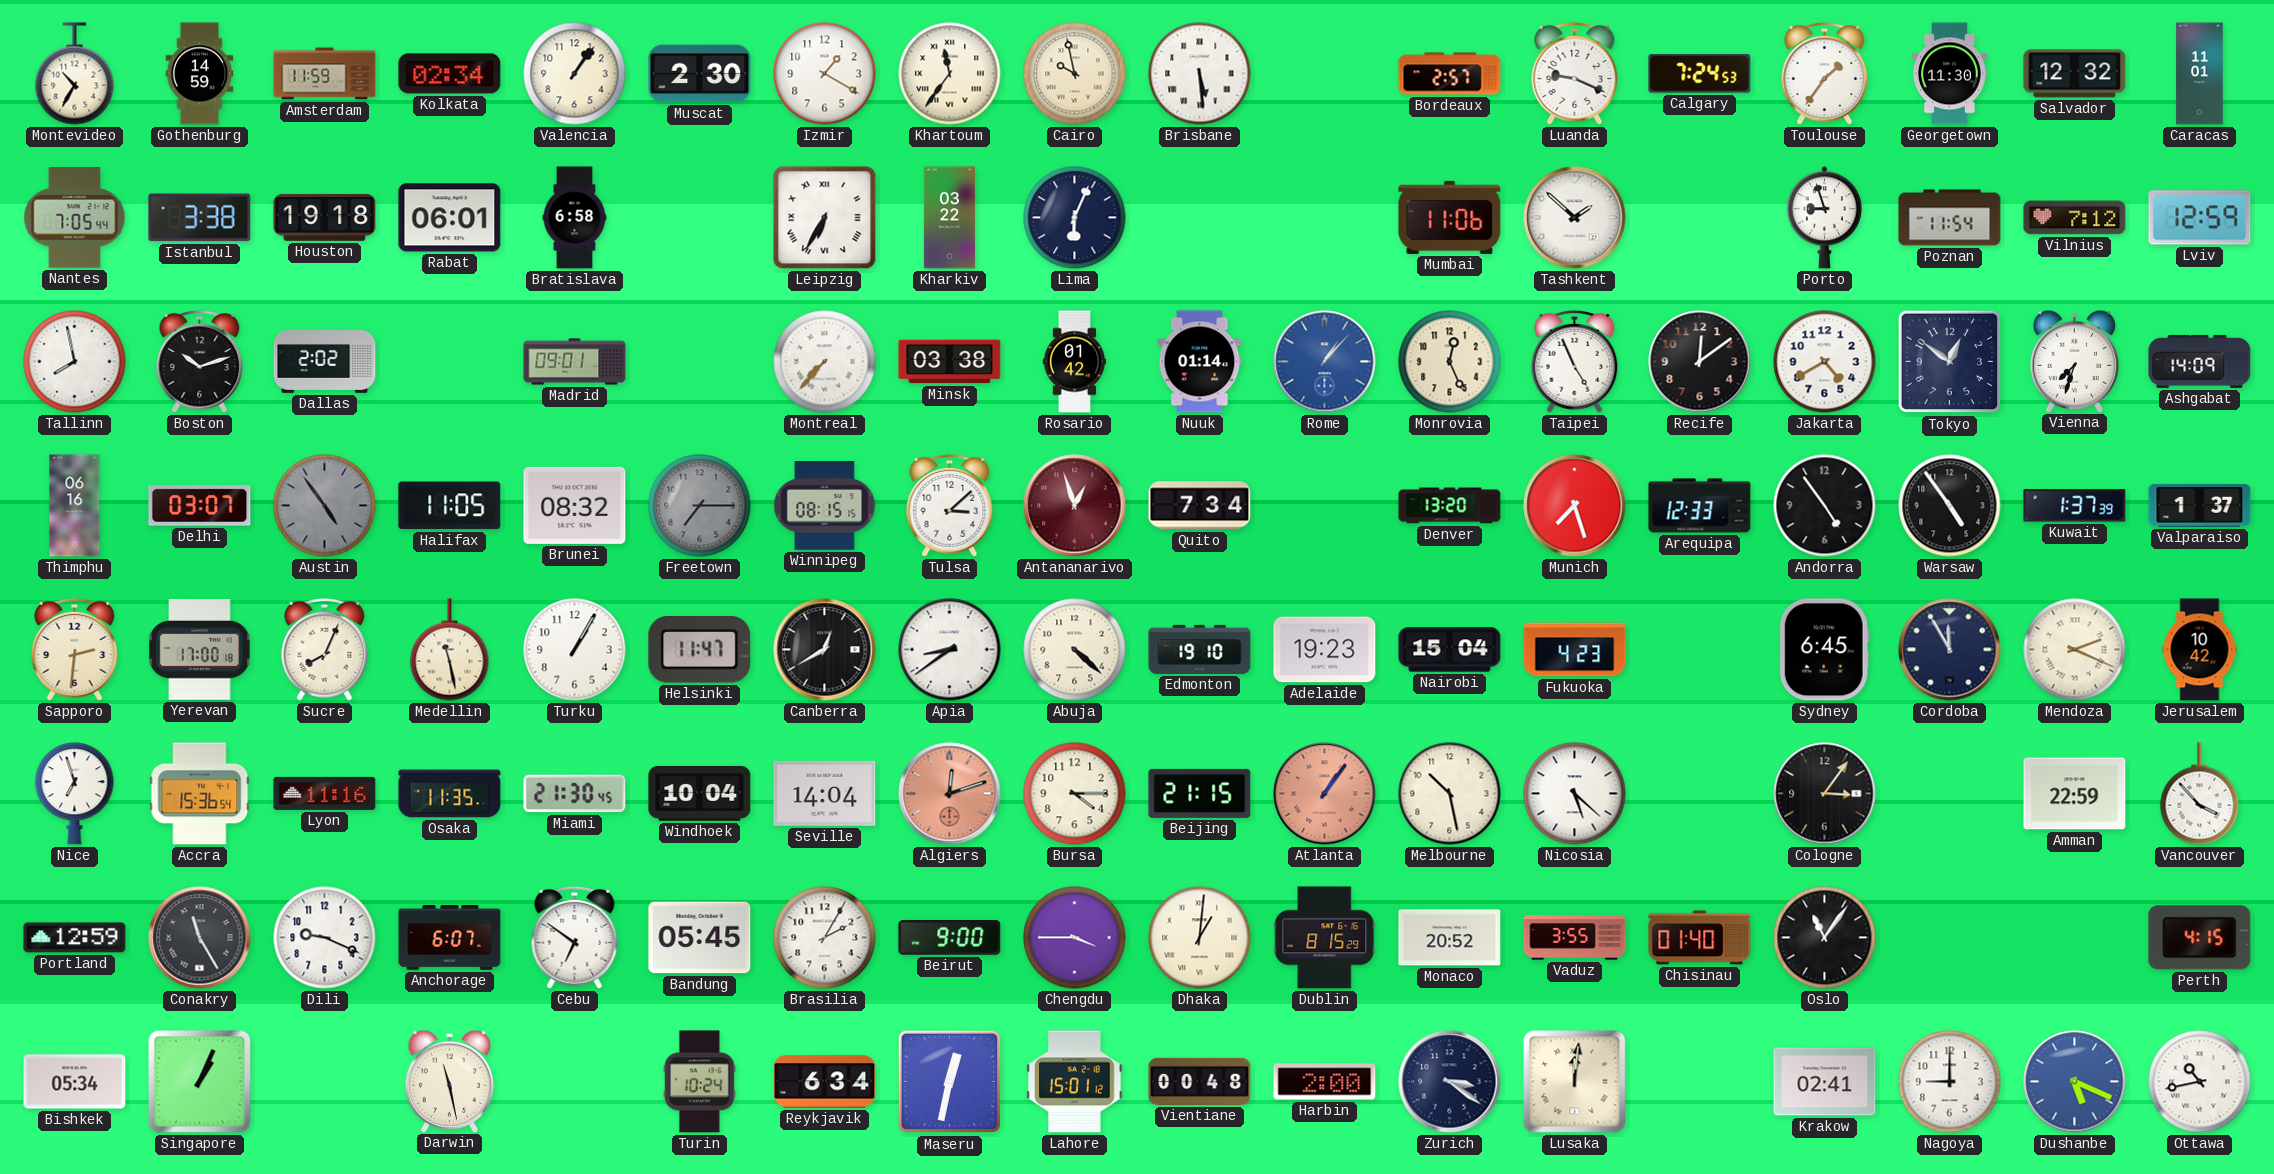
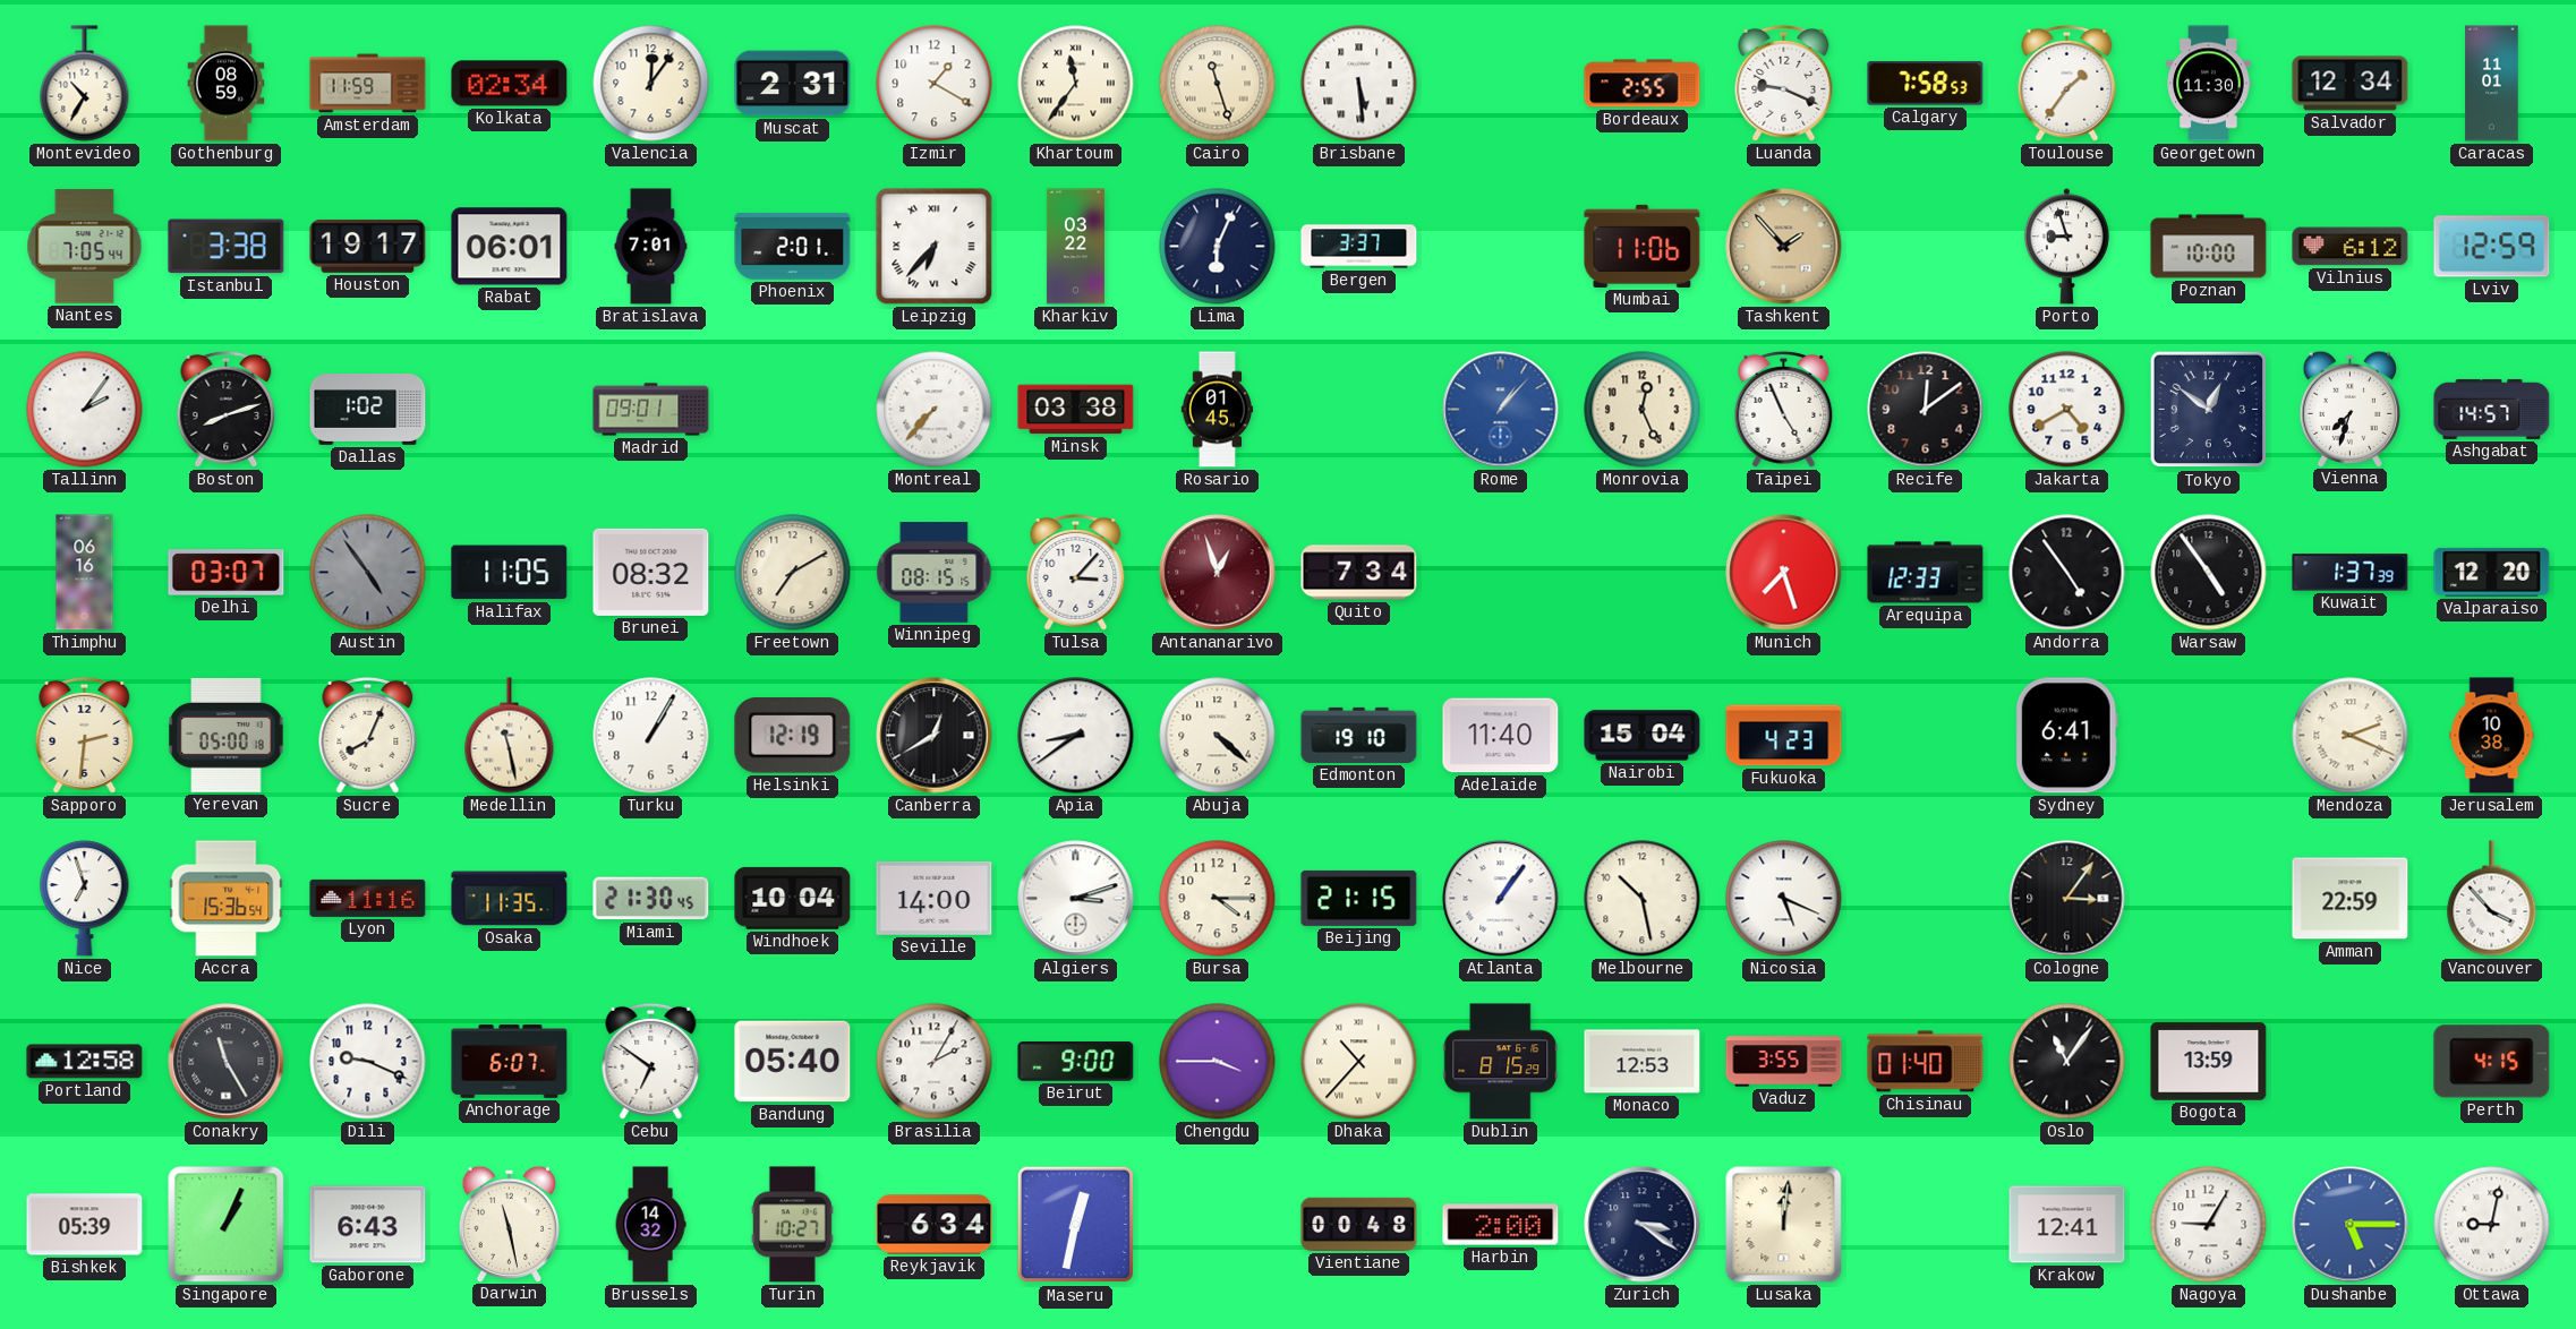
Gothenburg: 14:59 -> 08:59 (227, 84)
Valencia: 1:06 -> 12:06 (651, 84)
Muscat: 2:30 -> 2:31 (793, 84)
Cairo: 9:58 -> 11:27 (1218, 84)
Bordeaux: 2:57 -> 2:55 (1643, 84)
Calgary: 7:24 -> 7:58 (1926, 84)
Salvador: 12:32 -> 12:34 (2351, 84)
Houston: 19:18 -> 19:17 (368, 246)
Bratislava: 6:58 -> 7:01 (651, 247)
Phoenix: none -> 2:01 (793, 247)
Leipzig: 6:35 -> 6:37 (935, 247)
Bergen: none -> 3:37 (1359, 247)
Tashkent: 1:52 -> 1:53 (1784, 247)
Tashkent dial: white -> champagne (1784, 247)
Poznan: 11:54 -> 10:00 (2209, 247)
Vilnius: 7:12 -> 6:12 (2351, 247)
Tallinn: 7:58 -> 2:06 (85, 410)
Boston: 10:12 -> 8:12 (227, 409)
Dallas: 2:02 -> 1:02 (368, 410)
Rosario: 01:42 -> 01:45 (1218, 410)
Nuuk: 01:14 -> none (1200, 362)
Ashgabat: 14:09 -> 14:57 (2492, 409)
Freetown: 7:15 -> 7:10 (793, 573)
Freetown dial: grey -> cream (793, 573)
Tulsa: 3:08 -> 3:07 (1076, 572)
Denver: 13:20 -> none (1450, 506)
Valparaiso: 1:37 -> 12:20 (2492, 572)
Yerevan: 17:00 -> 05:00 (227, 735)
Helsinki: 11:47 -> 12:19 (793, 736)
Adelaide: 19:23 -> 11:40 (1501, 736)
Sydney: 6:45 -> 6:41 (2066, 736)
Cordoba: 11:55 -> none (1950, 650)
Jerusalem: 10:42 -> 10:38 (2492, 736)
Seville: 14:04 -> 14:00 (935, 898)
Algiers: 12:12 -> 3:12 (1076, 899)
Algiers dial: salmon -> white (1076, 899)
Atlanta dial: salmon -> white (1501, 899)
Nicosia: 5:22 -> 5:19 (1784, 899)
Portland: 12:59 -> 12:58 (85, 1062)
Bandung: 05:45 -> 05:40 (793, 1062)
Dhaka: 1:01 -> 10:37 (1359, 1062)
Monaco: 20:52 -> 12:53 (1643, 1062)
Bogota: none -> 13:59 (2209, 1062)
Bishkek: 05:34 -> 05:39 (85, 1225)
Gaborone: none -> 6:43 (368, 1225)
Brussels: none -> 14:32 (650, 1225)
Turin: 10:24 -> 10:27 (792, 1225)
Lahore: 15:01 -> none (1075, 1082)
Krakow: 02:41 -> 12:41 (2067, 1225)
Nagoya: 9:00 -> 9:05 (2209, 1225)
Dushanbe: 5:19 -> 5:15 (2351, 1225)
Ottawa: 10:43 -> 9:02 (2492, 1225)
